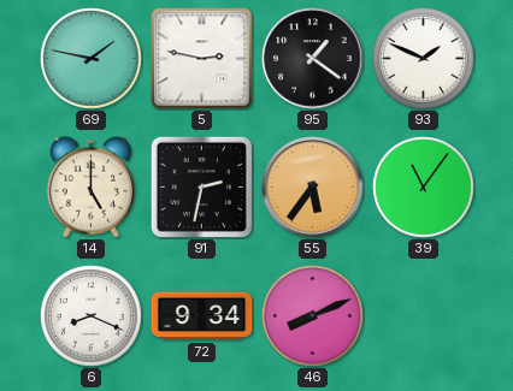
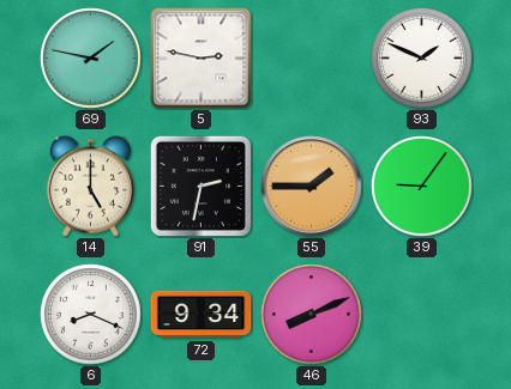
95: 1:21 -> none (313, 59)
55: 5:36 -> 1:45 (312, 187)
39: 11:06 -> 9:06 (422, 187)
